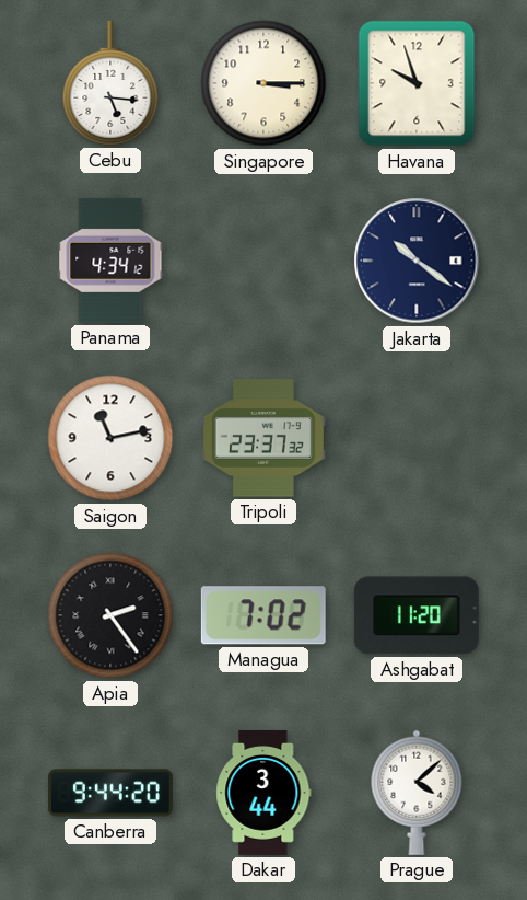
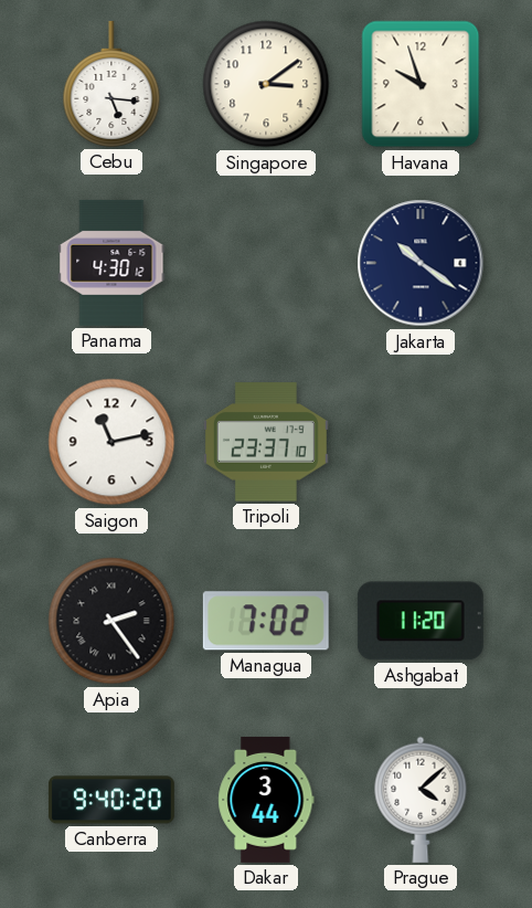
Singapore: 3:15 -> 3:09 (266, 84)
Panama: 4:34 -> 4:30 (111, 263)
Tripoli: 23:37:32 -> 23:37:10 (266, 442)
Canberra: 9:44 -> 9:40 (111, 800)
